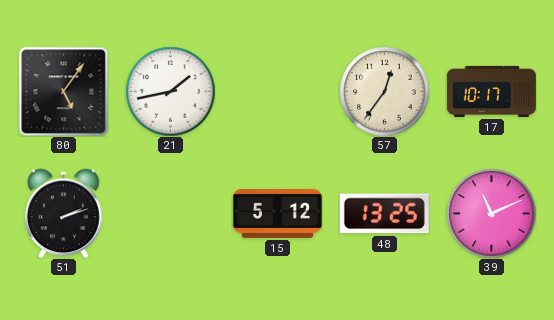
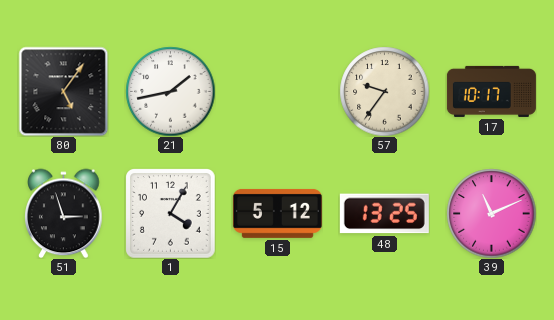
57: 12:36 -> 9:36 (384, 91)
51: 2:12 -> 2:57 (64, 213)
1: none -> 4:05 (171, 214)
